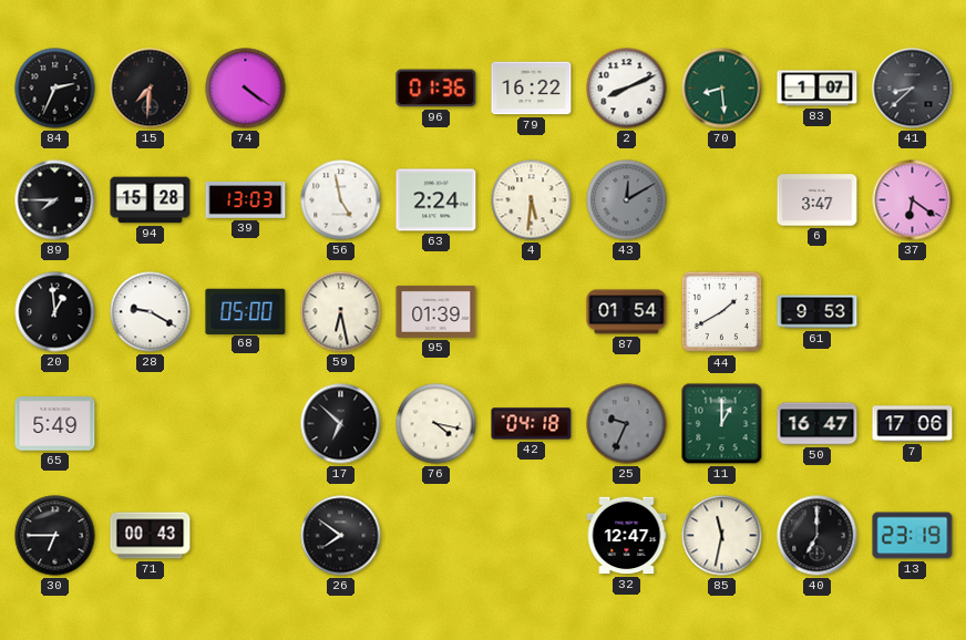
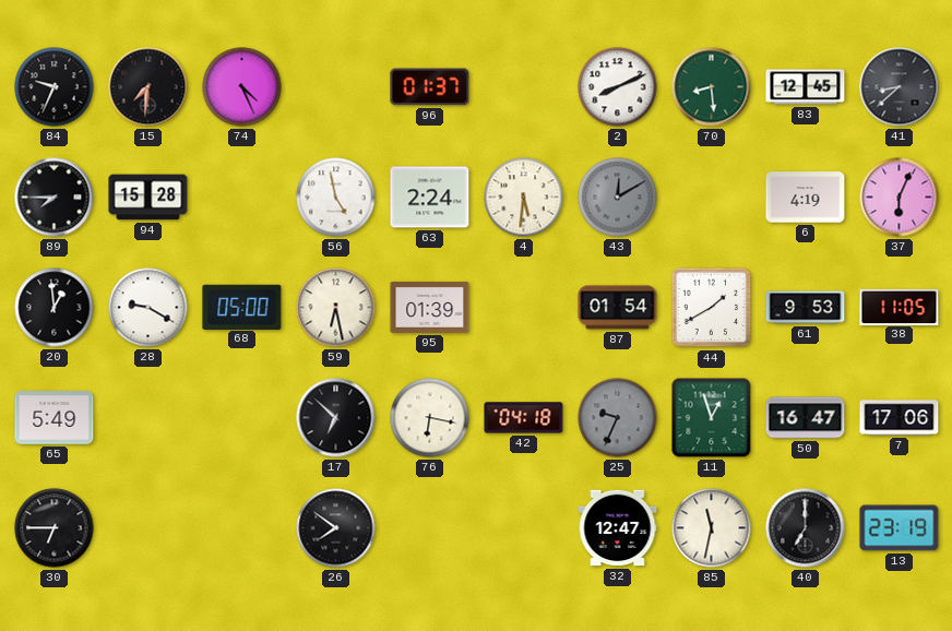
84: 2:34 -> 9:34 (55, 87)
74: 4:21 -> 4:26 (242, 87)
96: 01:36 -> 01:37 (430, 87)
79: 16:22 -> none (532, 89)
83: 1:07 -> 12:45 (806, 87)
39: 13:03 -> none (246, 200)
6: 3:47 -> 4:19 (806, 198)
37: 6:21 -> 6:04 (900, 198)
38: none -> 11:05 (900, 307)
76: 4:17 -> 6:17 (430, 418)
11: 1:00 -> 12:57 (712, 418)
71: 00:43 -> none (151, 536)
